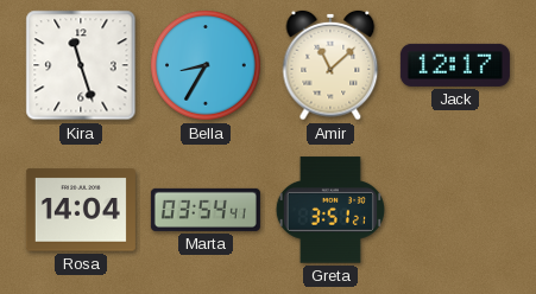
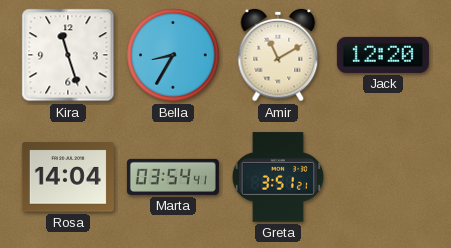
Amir: 11:08 -> 11:10 (278, 55)
Jack: 12:17 -> 12:20 (383, 55)
